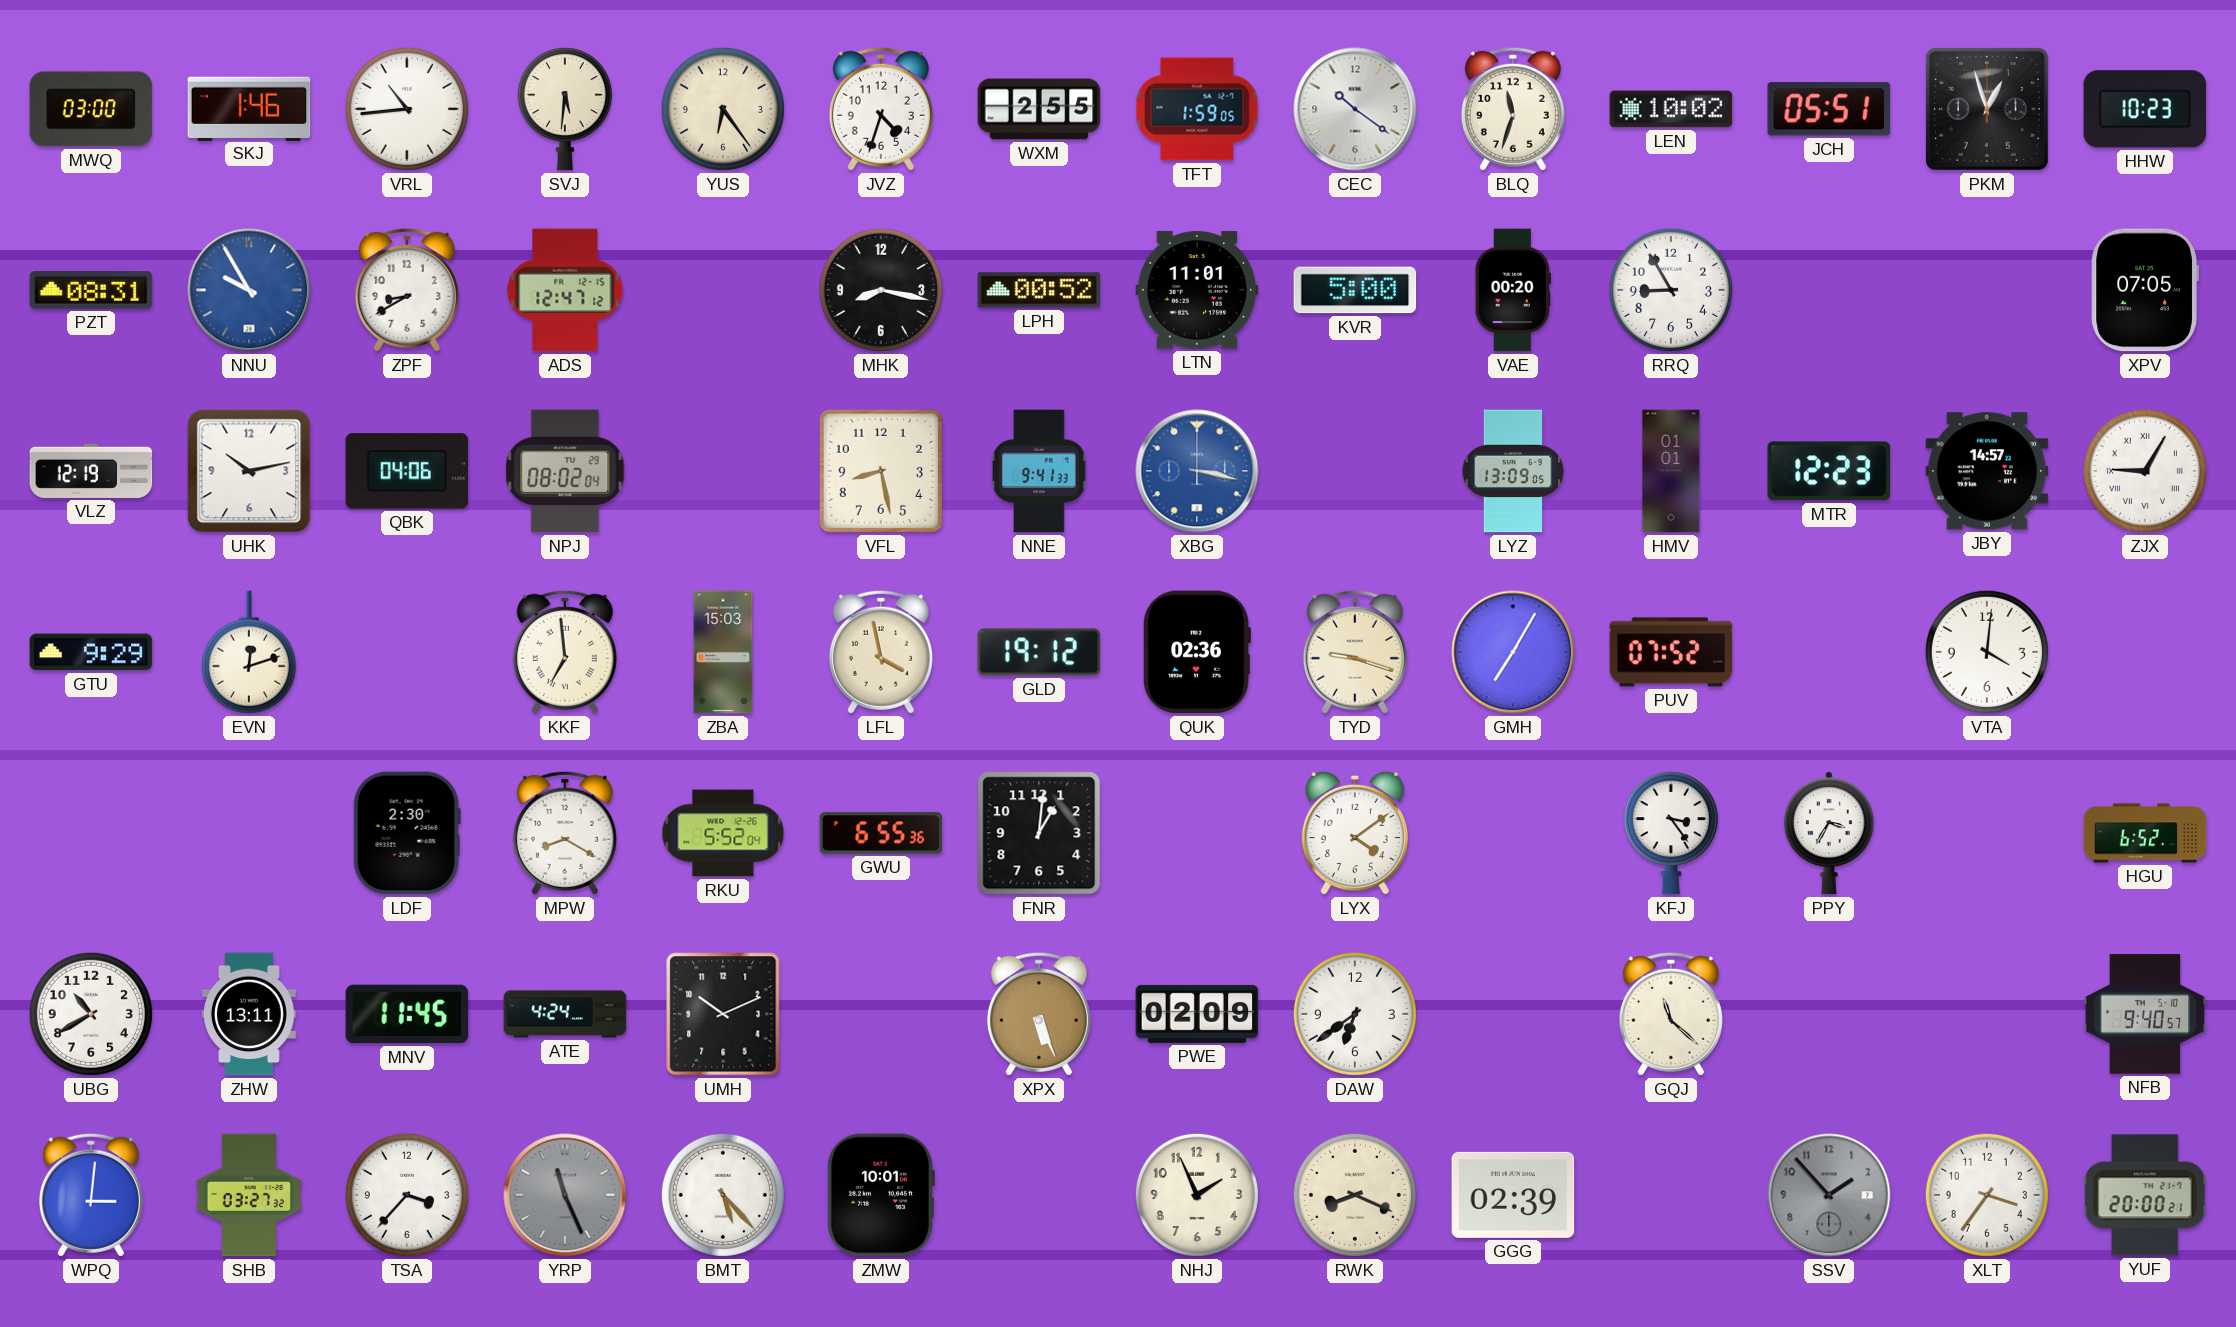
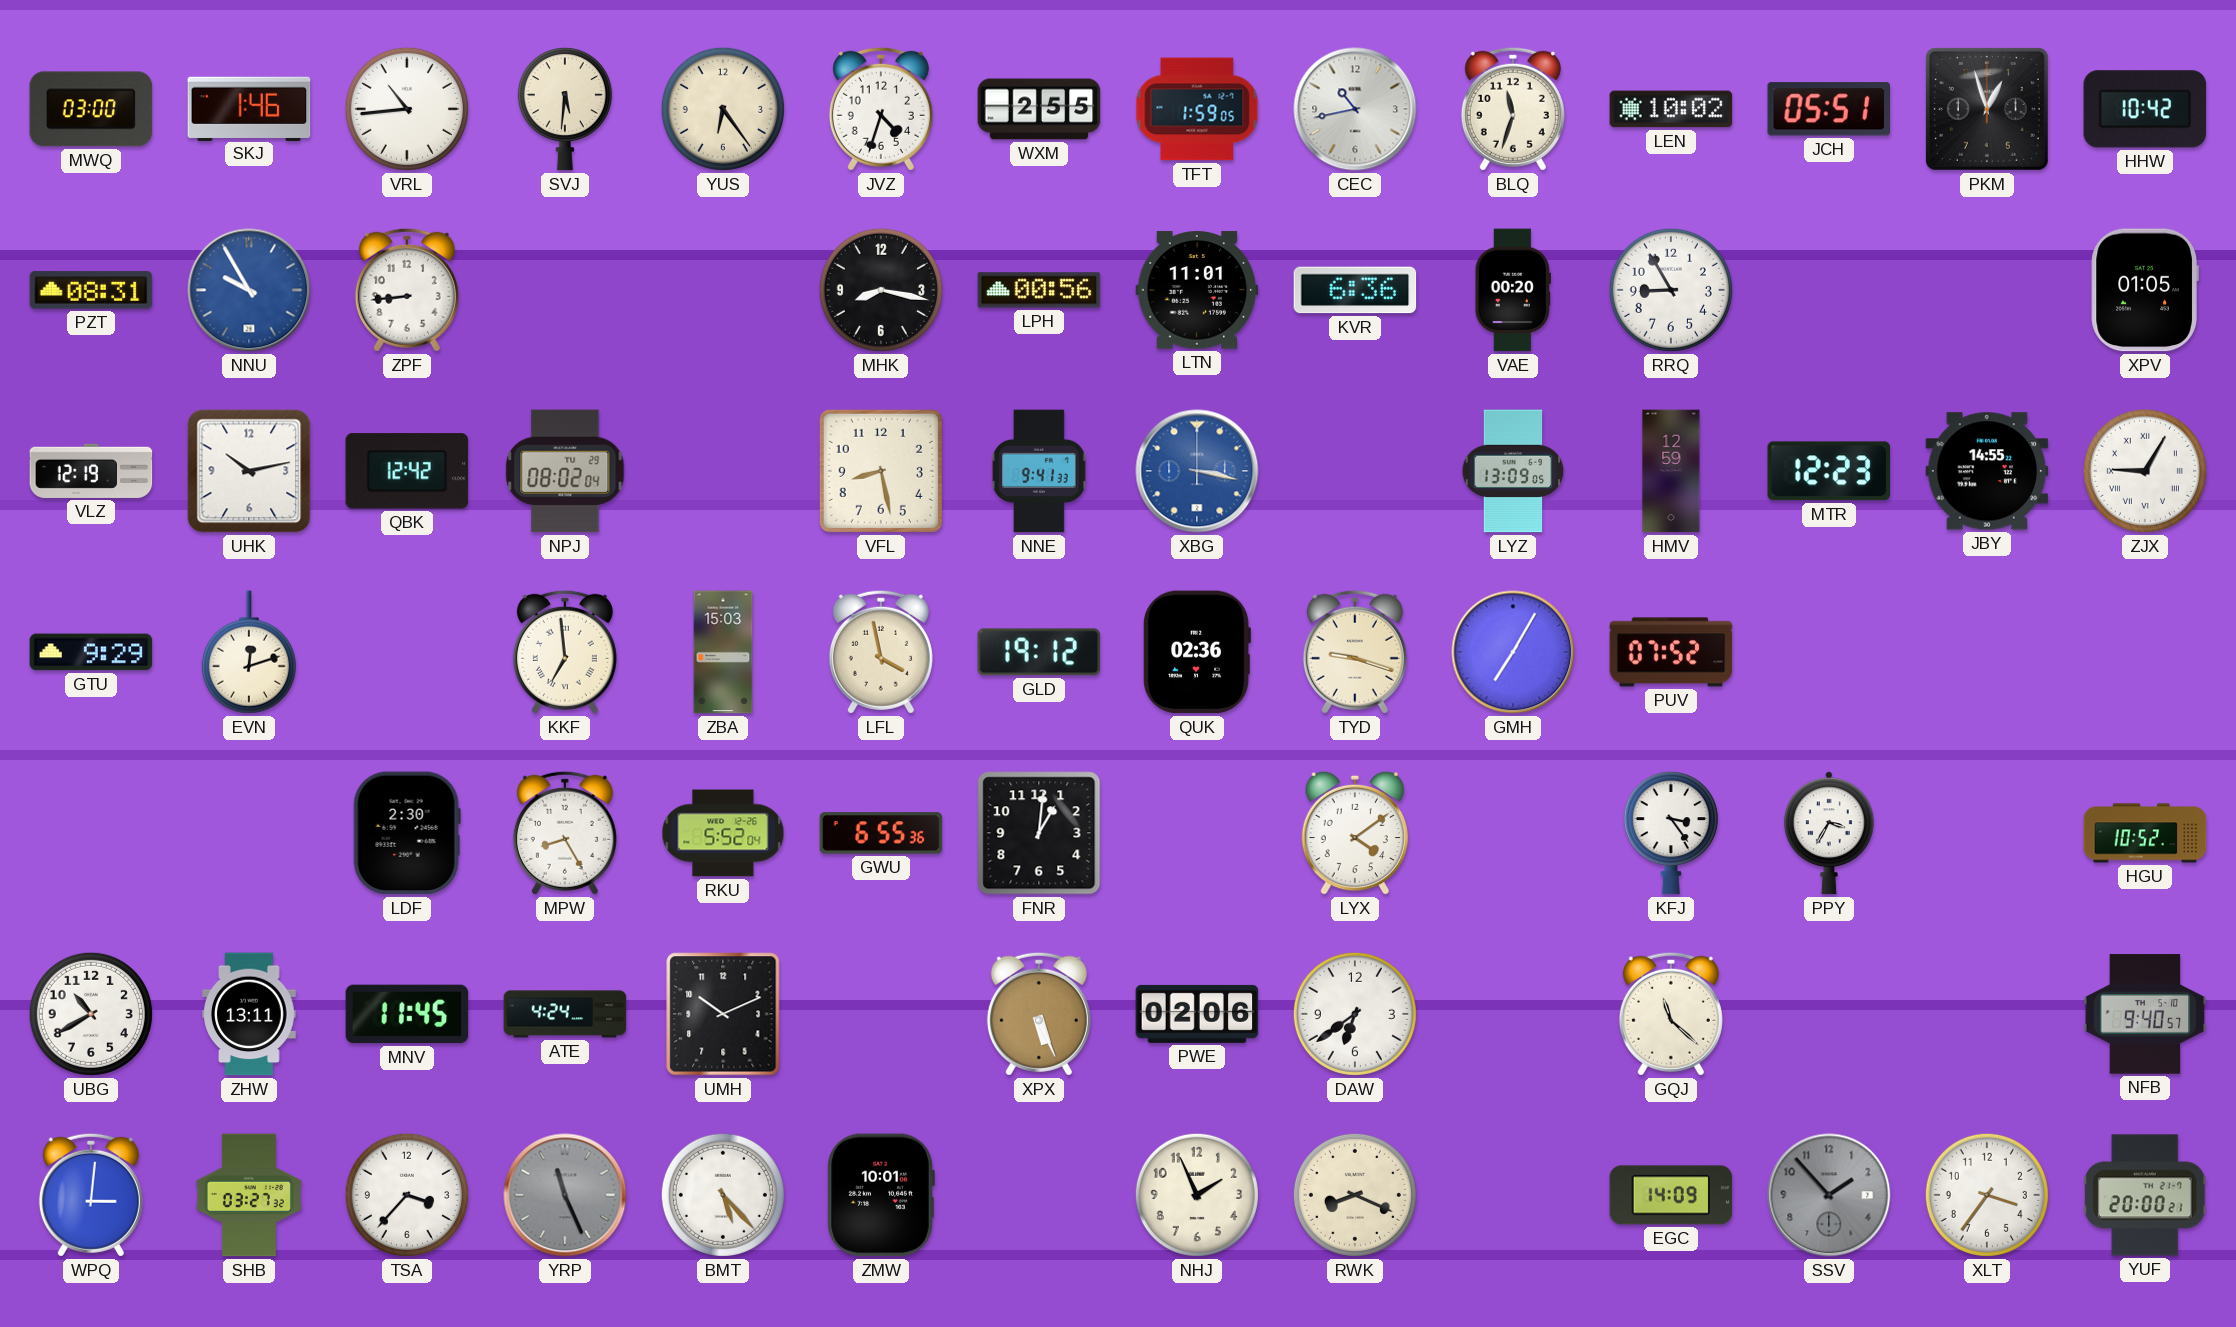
CEC: 10:21 -> 10:43 (1355, 109)
HHW: 10:23 -> 10:42 (2145, 109)
ZPF: 8:40 -> 8:44 (407, 290)
ADS: 12:47 -> none (565, 290)
LPH: 00:52 -> 00:56 (1039, 290)
KVR: 5:00 -> 6:36 (1355, 290)
XPV: 07:05 -> 01:05 (2145, 290)
QBK: 04:06 -> 12:42 (407, 471)
HMV: 01:01 -> 12:59 (1671, 471)
JBY: 14:57 -> 14:55 (1987, 471)
VTA: 4:01 -> none (1987, 652)
MPW: 8:20 -> 8:25 (565, 833)
HGU: 6:52 -> 10:52 (2145, 833)
PWE: 02:09 -> 02:06 (1197, 1014)
GGG: 02:39 -> none (1513, 1195)
EGC: none -> 14:09 (1671, 1195)
